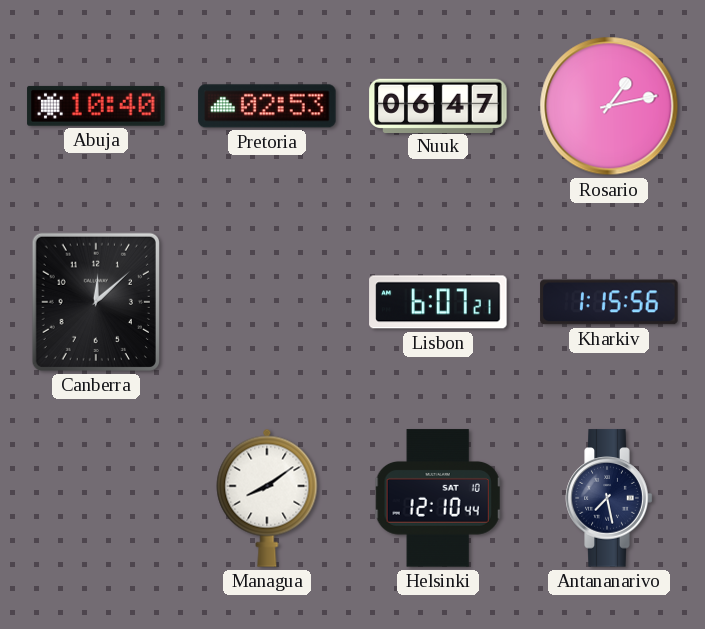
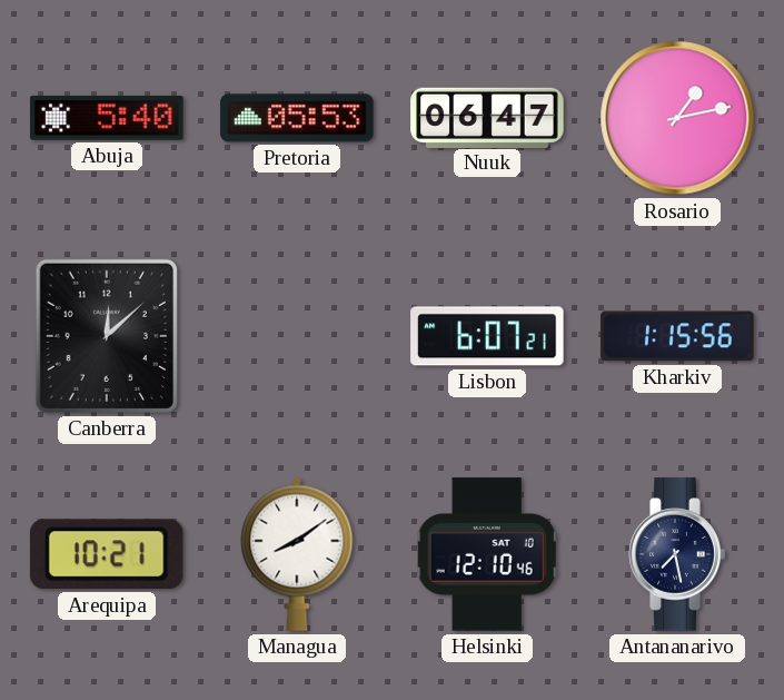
Abuja: 10:40 -> 5:40 (107, 118)
Pretoria: 02:53 -> 05:53 (297, 118)
Arequipa: none -> 10:21 (107, 554)
Helsinki: 12:10:44 -> 12:10:46 (487, 554)
